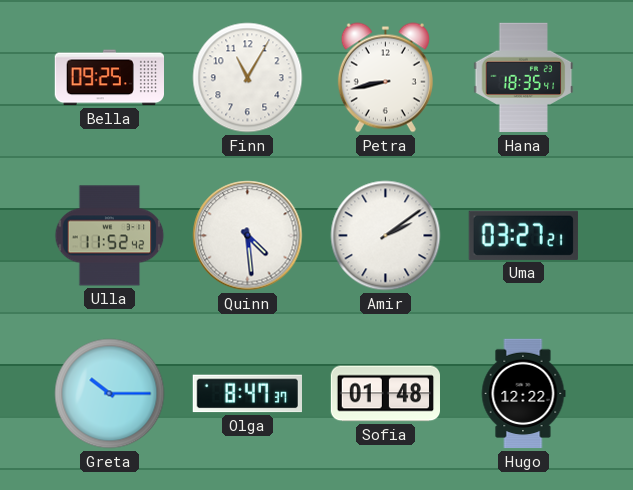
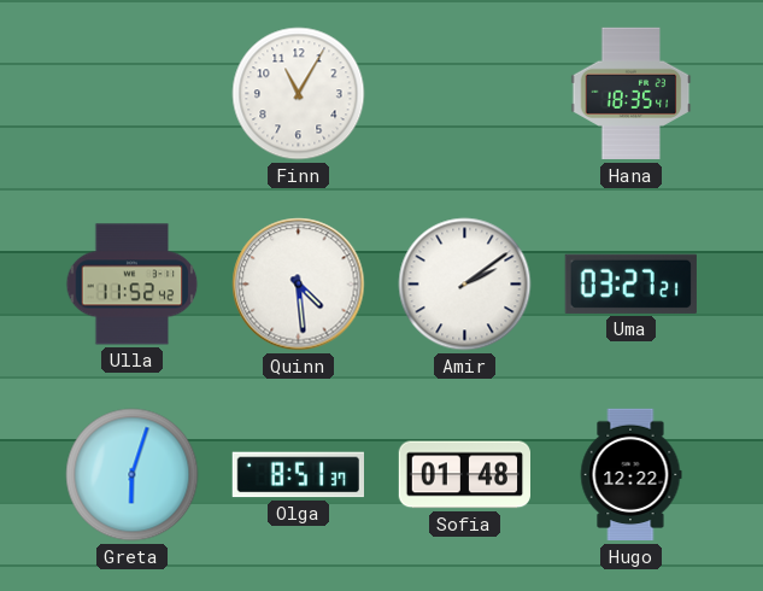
Bella: 09:25 -> none (109, 78)
Petra: 8:43 -> none (385, 78)
Greta: 10:15 -> 6:03 (133, 475)
Olga: 8:47 -> 8:51 (298, 475)
